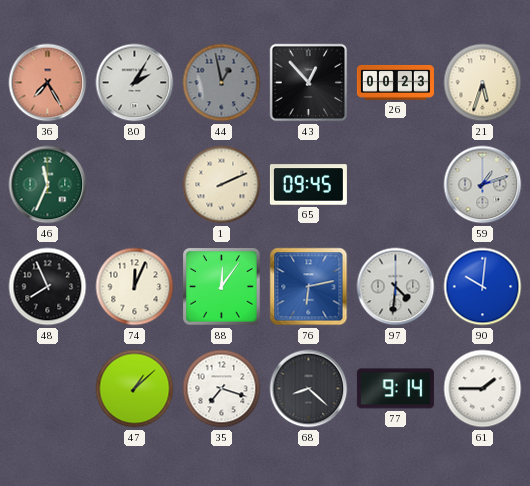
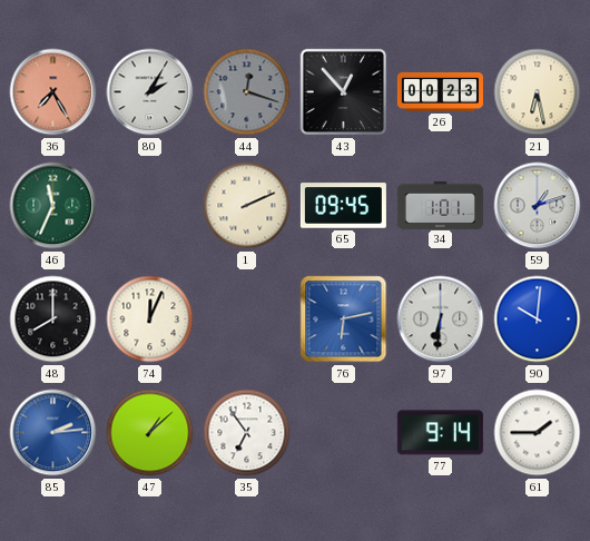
44: 12:58 -> 12:18 (247, 92)
21: 5:33 -> 6:28 (538, 92)
34: none -> 1:01 (440, 205)
48: 7:56 -> 8:00 (53, 319)
88: 12:06 -> none (222, 287)
97: 4:31 -> 6:31 (441, 319)
85: none -> 2:14 (53, 433)
35: 7:18 -> 6:54 (247, 433)
68: 8:22 -> none (309, 389)
